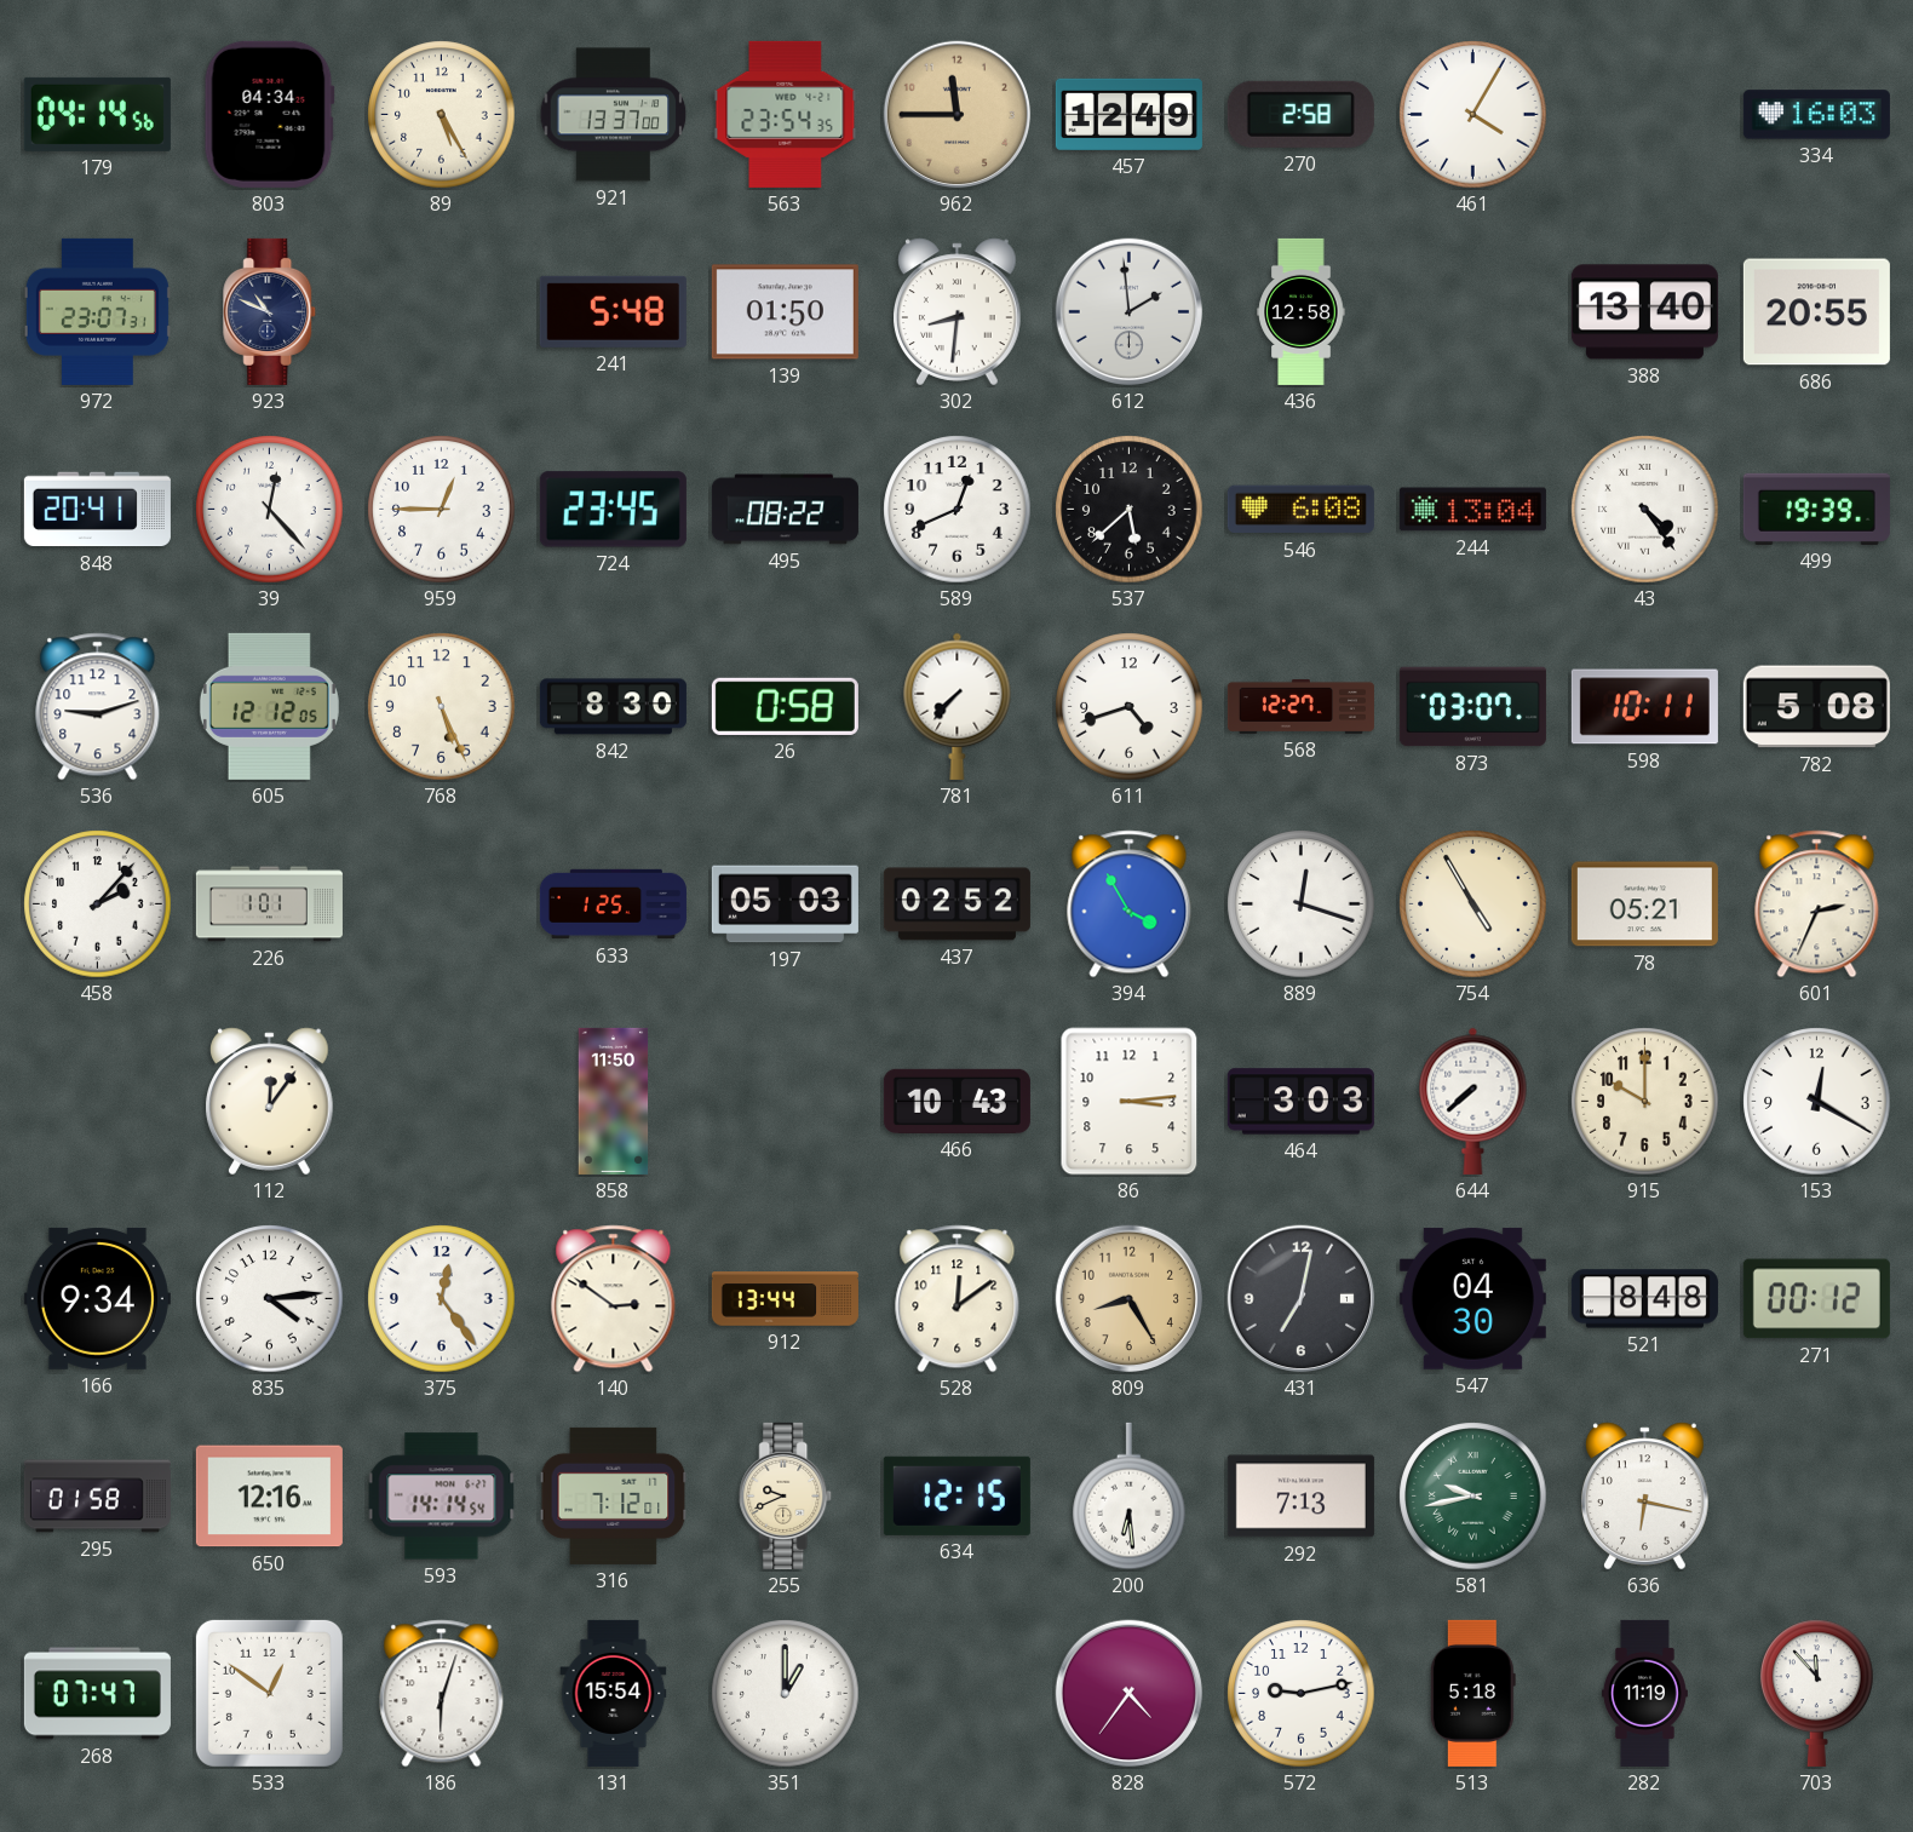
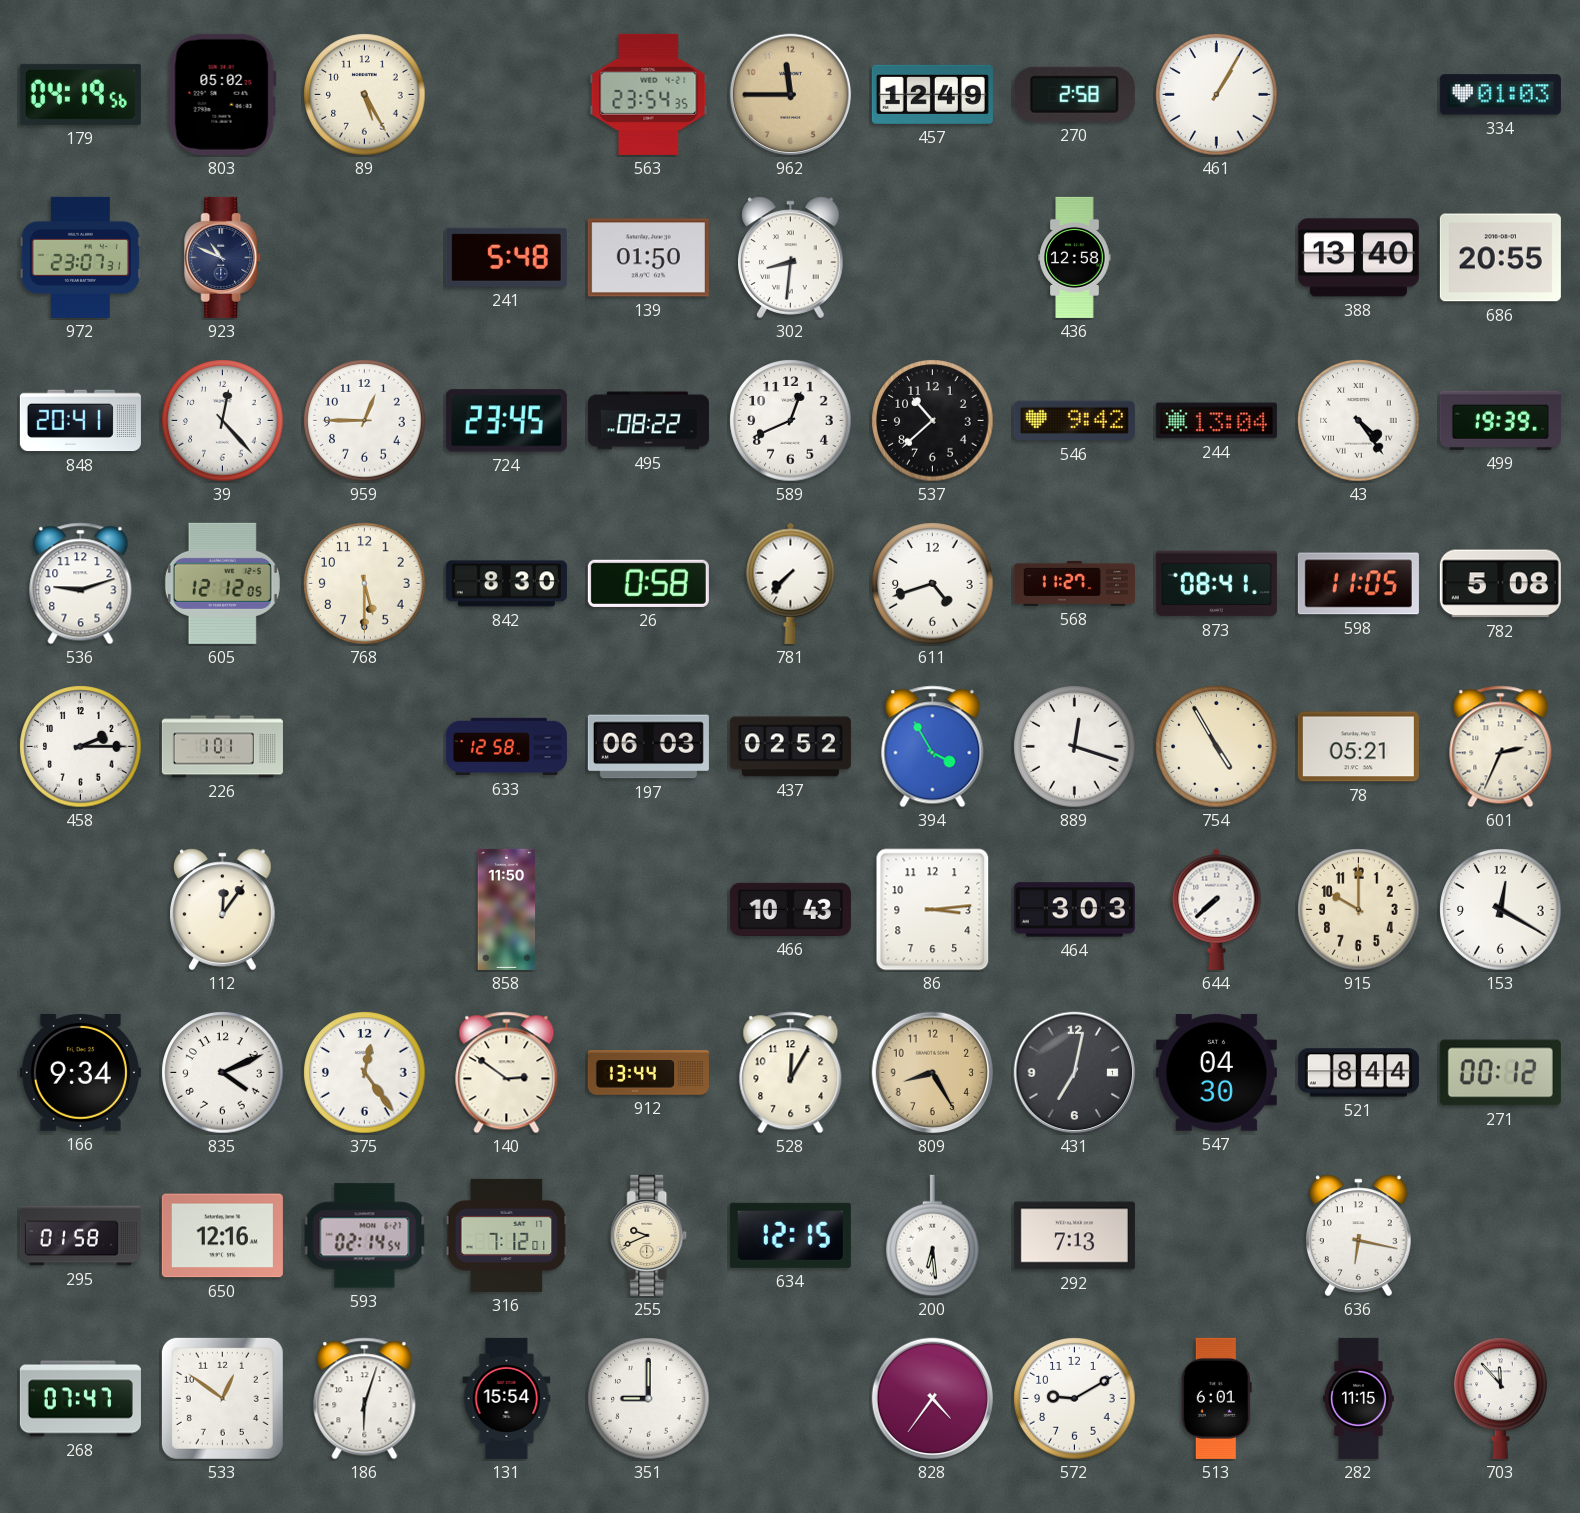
179: 04:14 -> 04:19 (80, 94)
803: 04:34 -> 05:02 (222, 94)
921: 13:37 -> none (614, 115)
461: 4:05 -> 1:05 (1217, 95)
334: 16:03 -> 01:03 (1500, 95)
612: 1:59 -> none (1130, 312)
537: 5:38 -> 10:38 (933, 421)
546: 6:08 -> 9:42 (1074, 421)
768: 5:26 -> 5:30 (365, 584)
568: 12:27 -> 11:27 (1074, 583)
873: 03:07 -> 08:41 (1216, 584)
598: 10:11 -> 11:05 (1358, 584)
458: 2:07 -> 2:15 (81, 747)
633: 1:25 -> 12:58 (506, 747)
197: 05:03 -> 06:03 (648, 747)
835: 4:14 -> 4:11 (223, 1073)
528: 12:09 -> 12:05 (791, 1073)
521: 8:48 -> 8:44 (1358, 1073)
593: 14:14 -> 02:14 (365, 1236)
581: 9:43 -> none (1473, 1497)
351: 1:00 -> 9:00 (649, 1399)
572: 9:13 -> 9:10 (1075, 1399)
513: 5:18 -> 6:01 (1216, 1398)
282: 11:19 -> 11:15 (1358, 1398)
